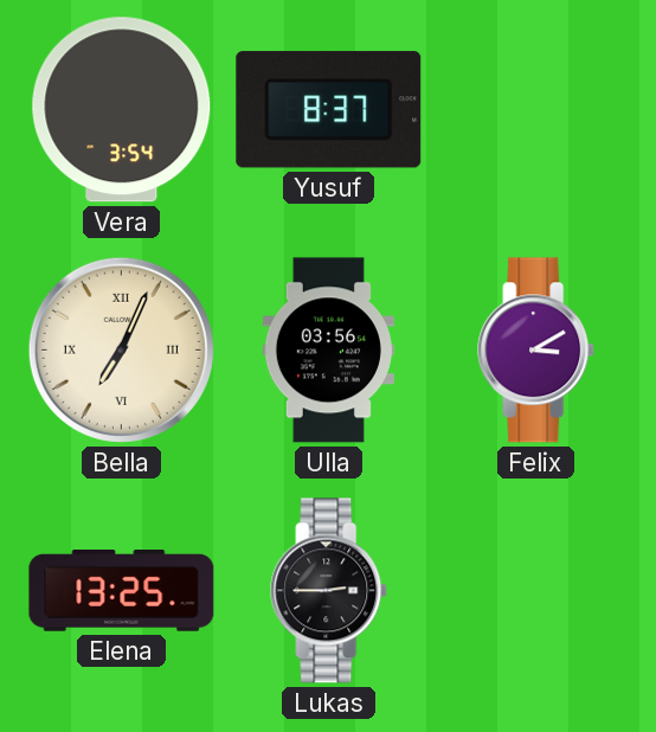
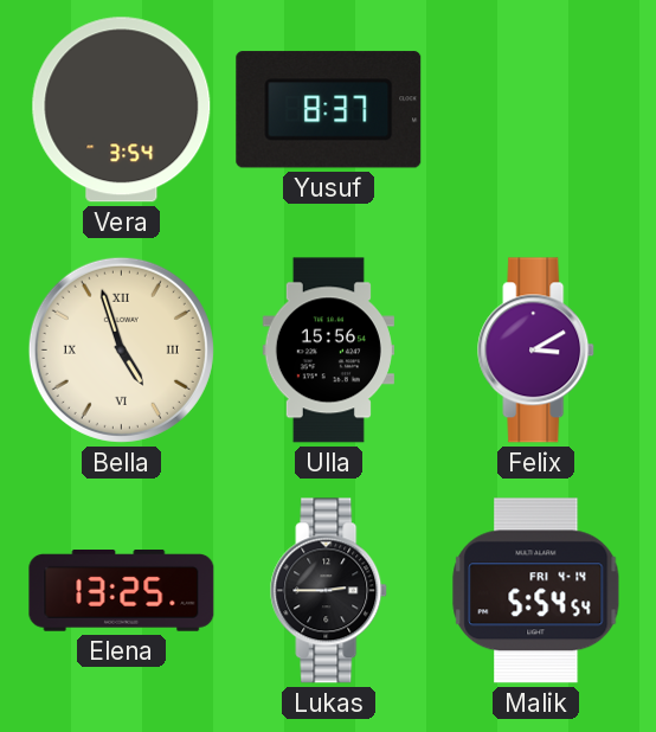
Bella: 7:04 -> 4:57 (121, 349)
Ulla: 03:56 -> 15:56 (328, 351)
Malik: none -> 5:54 (536, 591)
